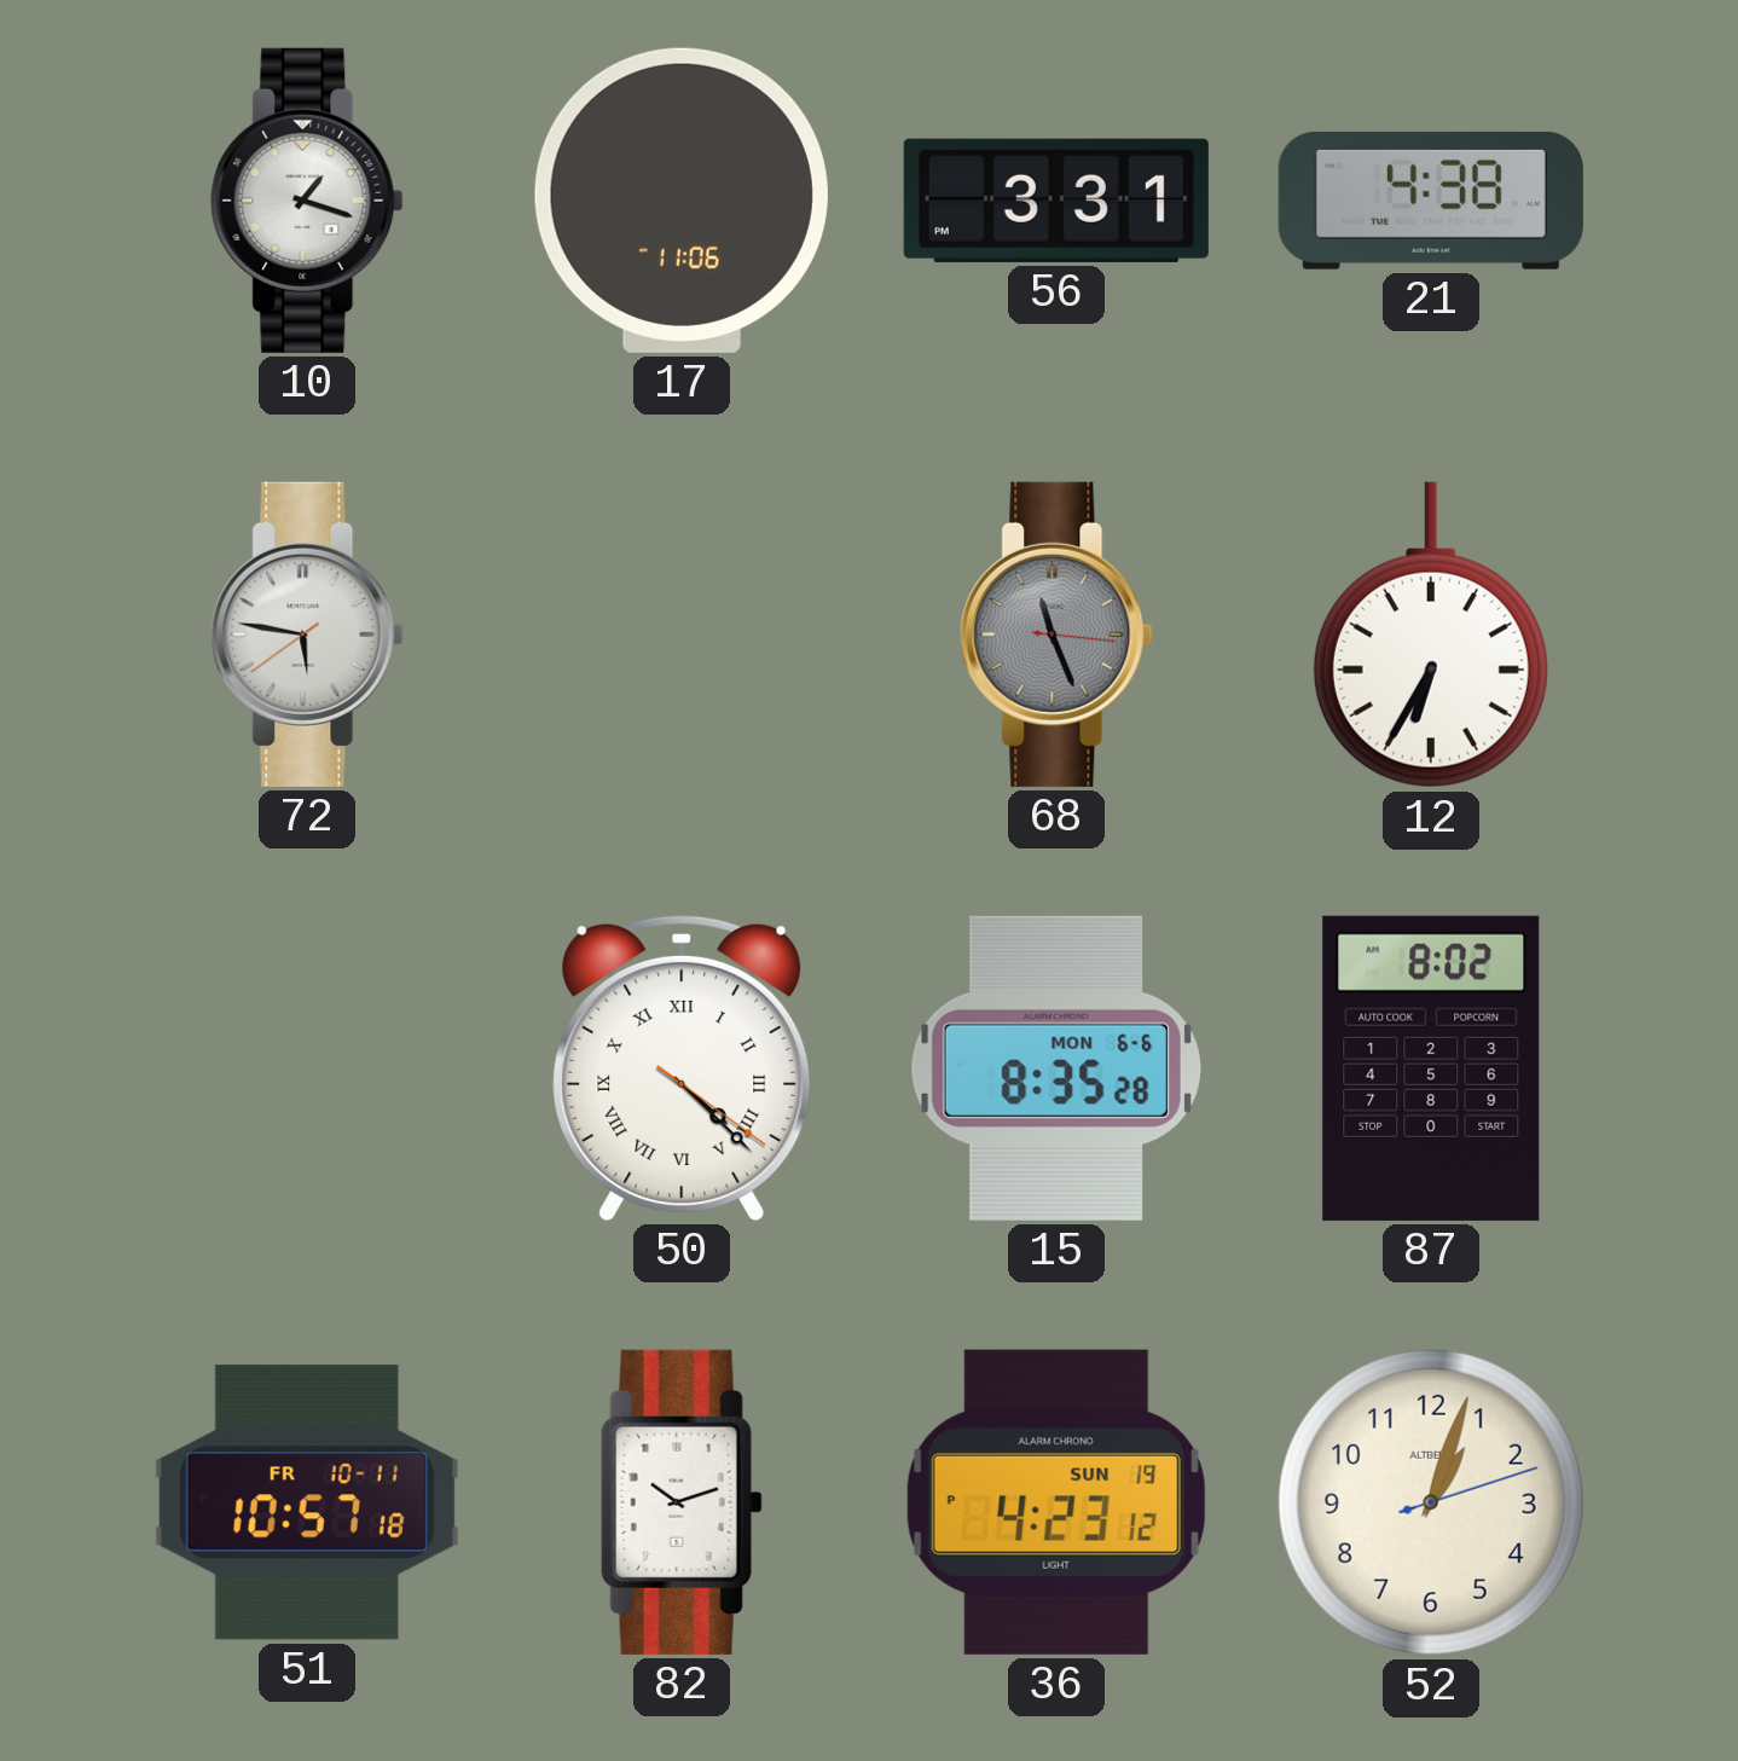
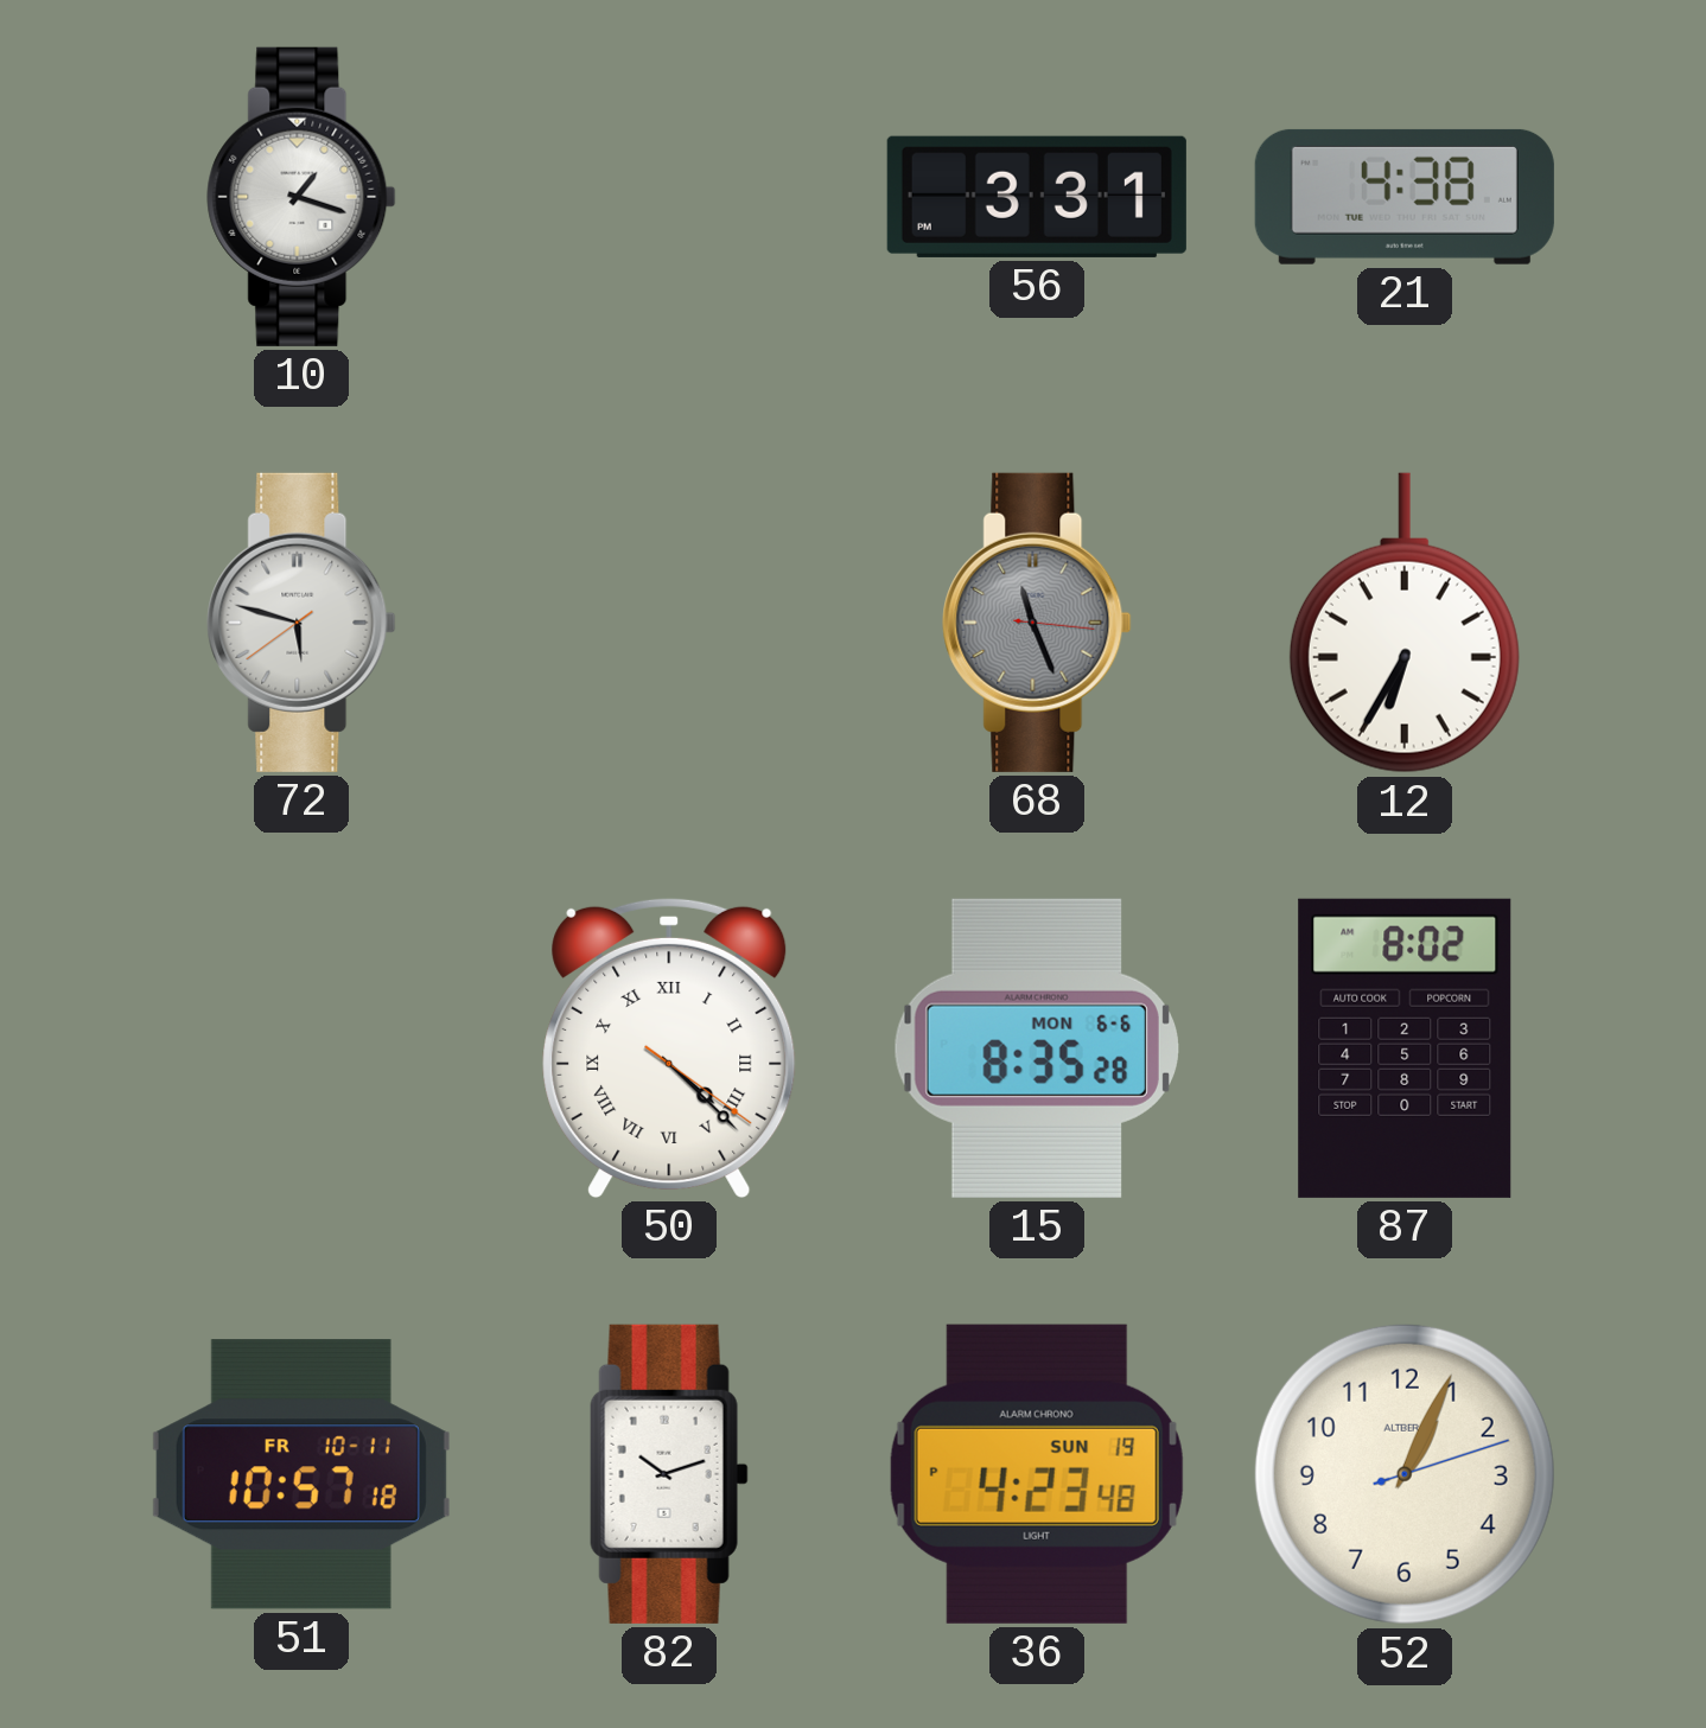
17: 11:06 -> none (682, 201)
72: 5:46 -> 5:47 (301, 623)
36: 4:23:12 PM -> 4:23:48 PM (1037, 1474)
52: 1:03 -> 1:04 (1405, 1474)
